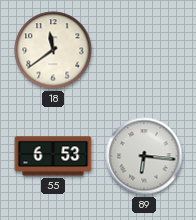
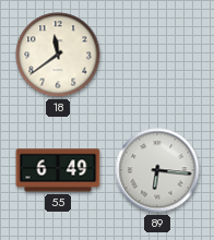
55: 6:53 -> 6:49 (58, 170)
